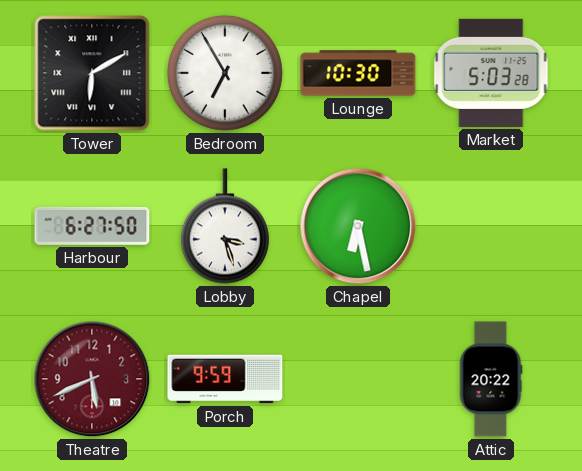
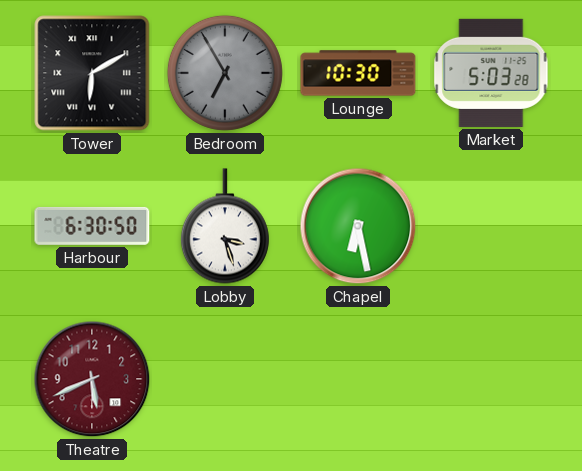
Bedroom dial: white -> grey (225, 73)
Harbour: 6:27 -> 6:30 (92, 226)
Porch: 9:59 -> none (225, 379)
Attic: 20:22 -> none (491, 379)
